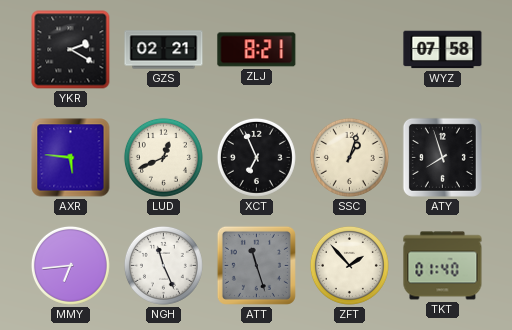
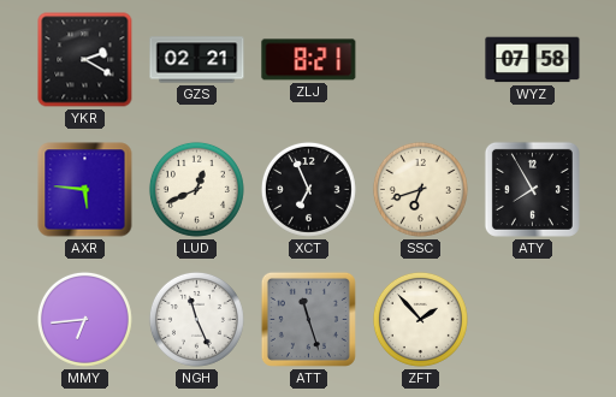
SSC: 1:03 -> 6:42 (420, 189)
ATY: 7:57 -> 7:55 (532, 189)
TKT: 01:40 -> none (443, 266)
